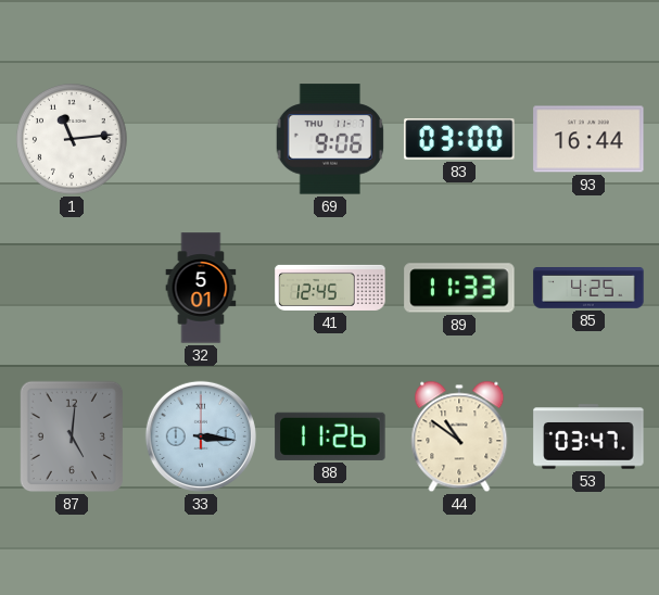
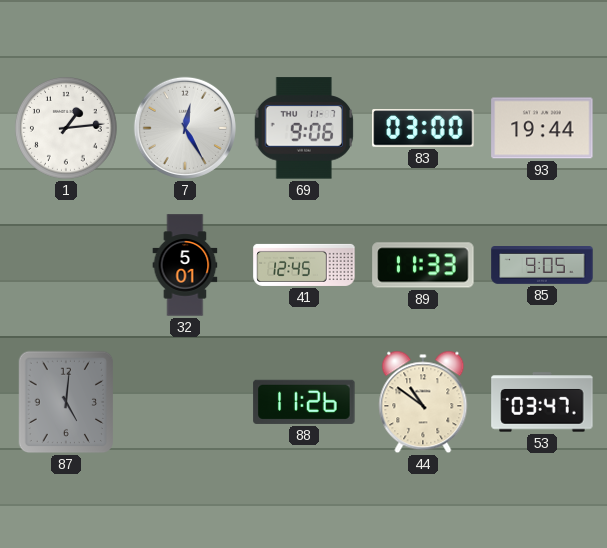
1: 11:14 -> 1:14 (66, 128)
7: none -> 12:25 (185, 128)
93: 16:44 -> 19:44 (542, 128)
85: 4:25 -> 9:05 (542, 266)
33: 3:16 -> none (201, 436)
